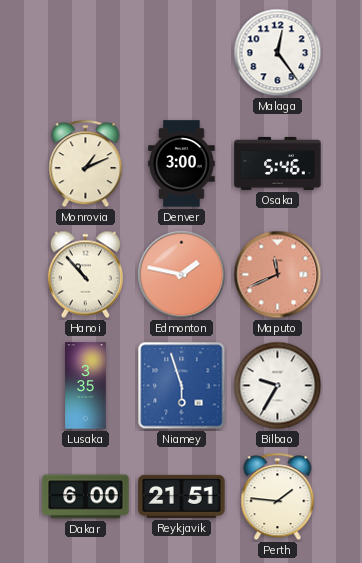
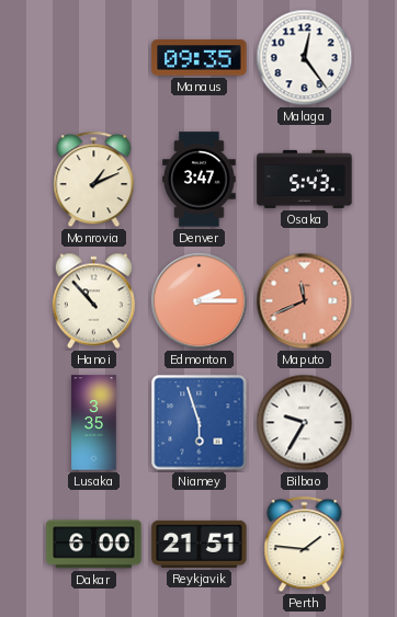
Manaus: none -> 09:35 (200, 58)
Denver: 3:00 -> 3:47 (200, 180)
Osaka: 5:46 -> 5:43 (305, 179)
Edmonton: 1:47 -> 2:15 (200, 301)
